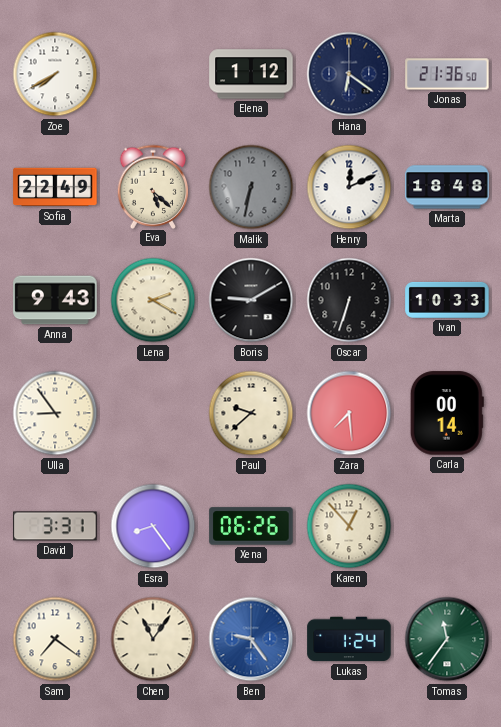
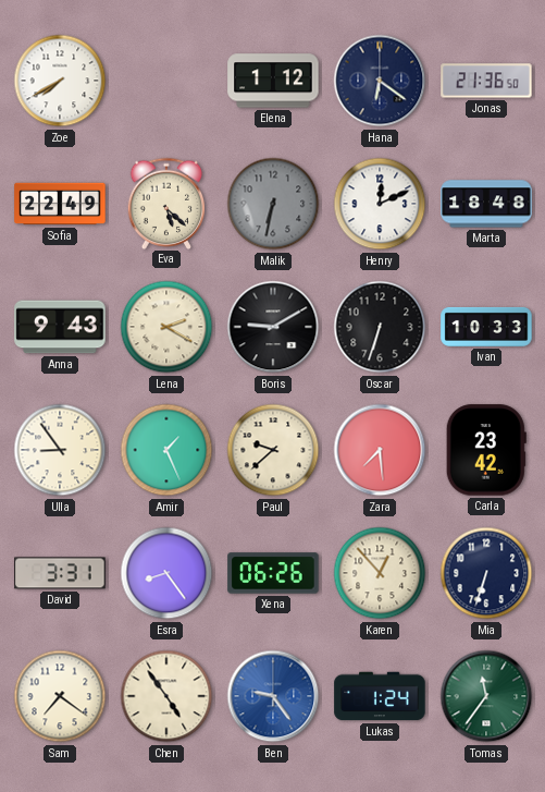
Amir: none -> 1:26 (166, 450)
Carla: 00:14 -> 23:42 (486, 450)
Mia: none -> 6:33 (486, 573)
Chen: 11:06 -> 4:54 (166, 696)
